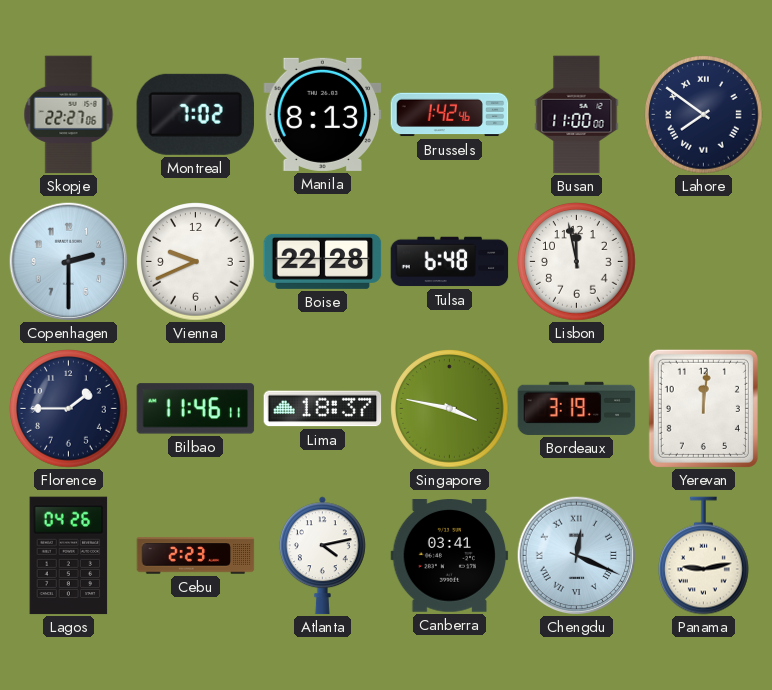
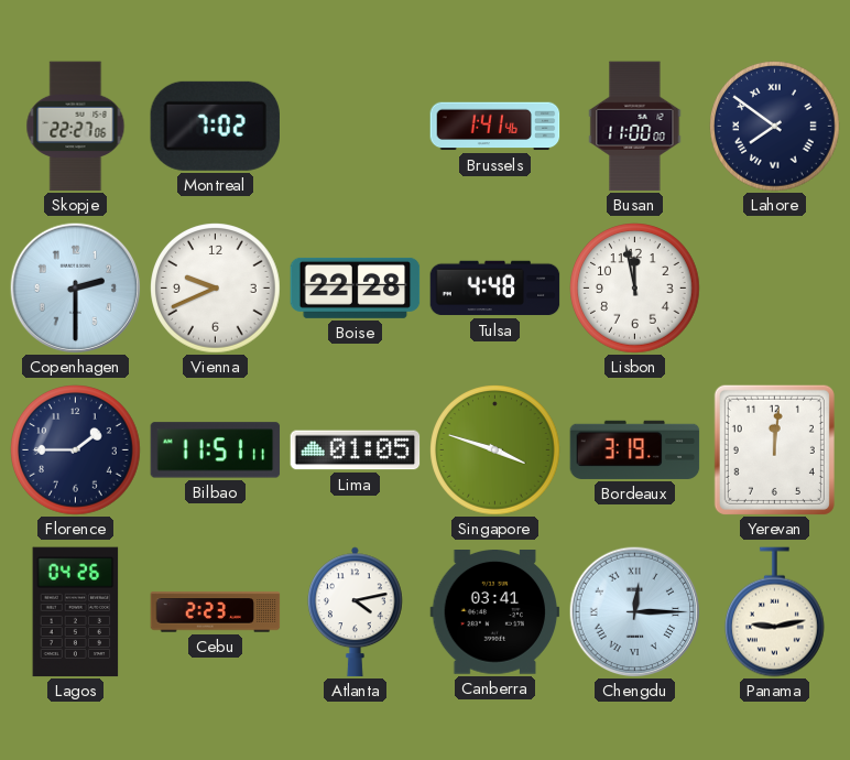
Manila: 8:13 -> none (323, 114)
Brussels: 1:42 -> 1:41 (495, 127)
Tulsa: 6:48 -> 4:48 (495, 289)
Bilbao: 11:46 -> 11:51 (216, 450)
Lima: 18:37 -> 01:05 (356, 450)
Singapore: 3:47 -> 3:48 (495, 450)
Chengdu: 12:19 -> 12:15 (634, 611)
